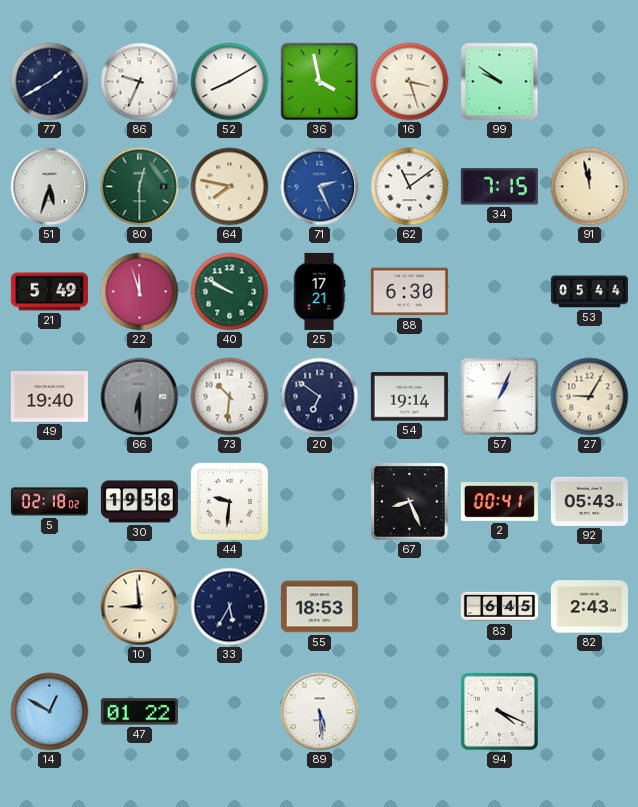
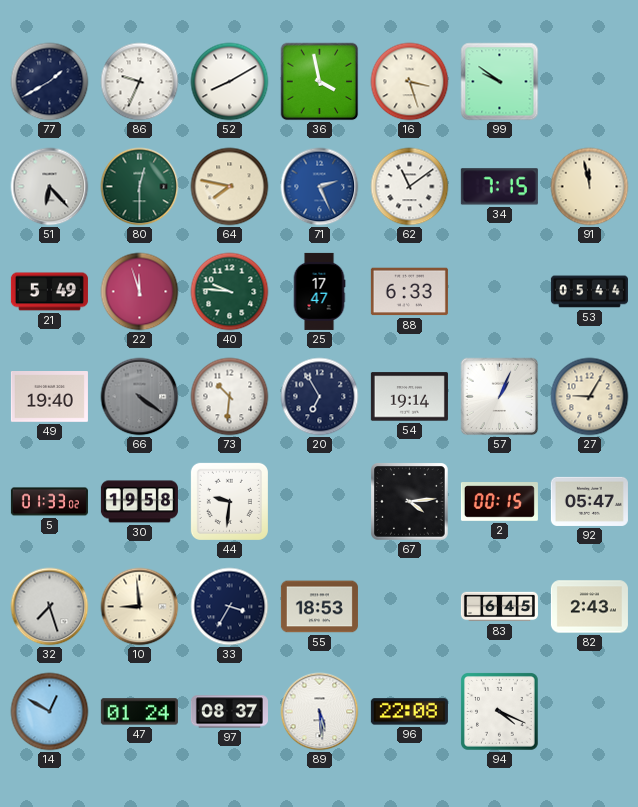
51: 5:33 -> 6:23 (50, 187)
40: 9:50 -> 9:46 (230, 292)
25: 17:21 -> 17:47 (319, 291)
88: 6:30 -> 6:33 (409, 292)
66: 6:30 -> 4:21 (140, 397)
20: 6:51 -> 6:55 (320, 397)
5: 02:18 -> 01:33 (49, 502)
67: 8:26 -> 4:14 (410, 502)
2: 00:41 -> 00:15 (499, 502)
92: 05:43 -> 05:47 (589, 501)
32: none -> 7:27 (50, 607)
33: 5:35 -> 3:35 (230, 607)
47: 01:22 -> 01:24 (139, 712)
97: none -> 08:37 (229, 712)
96: none -> 22:08 (409, 712)
